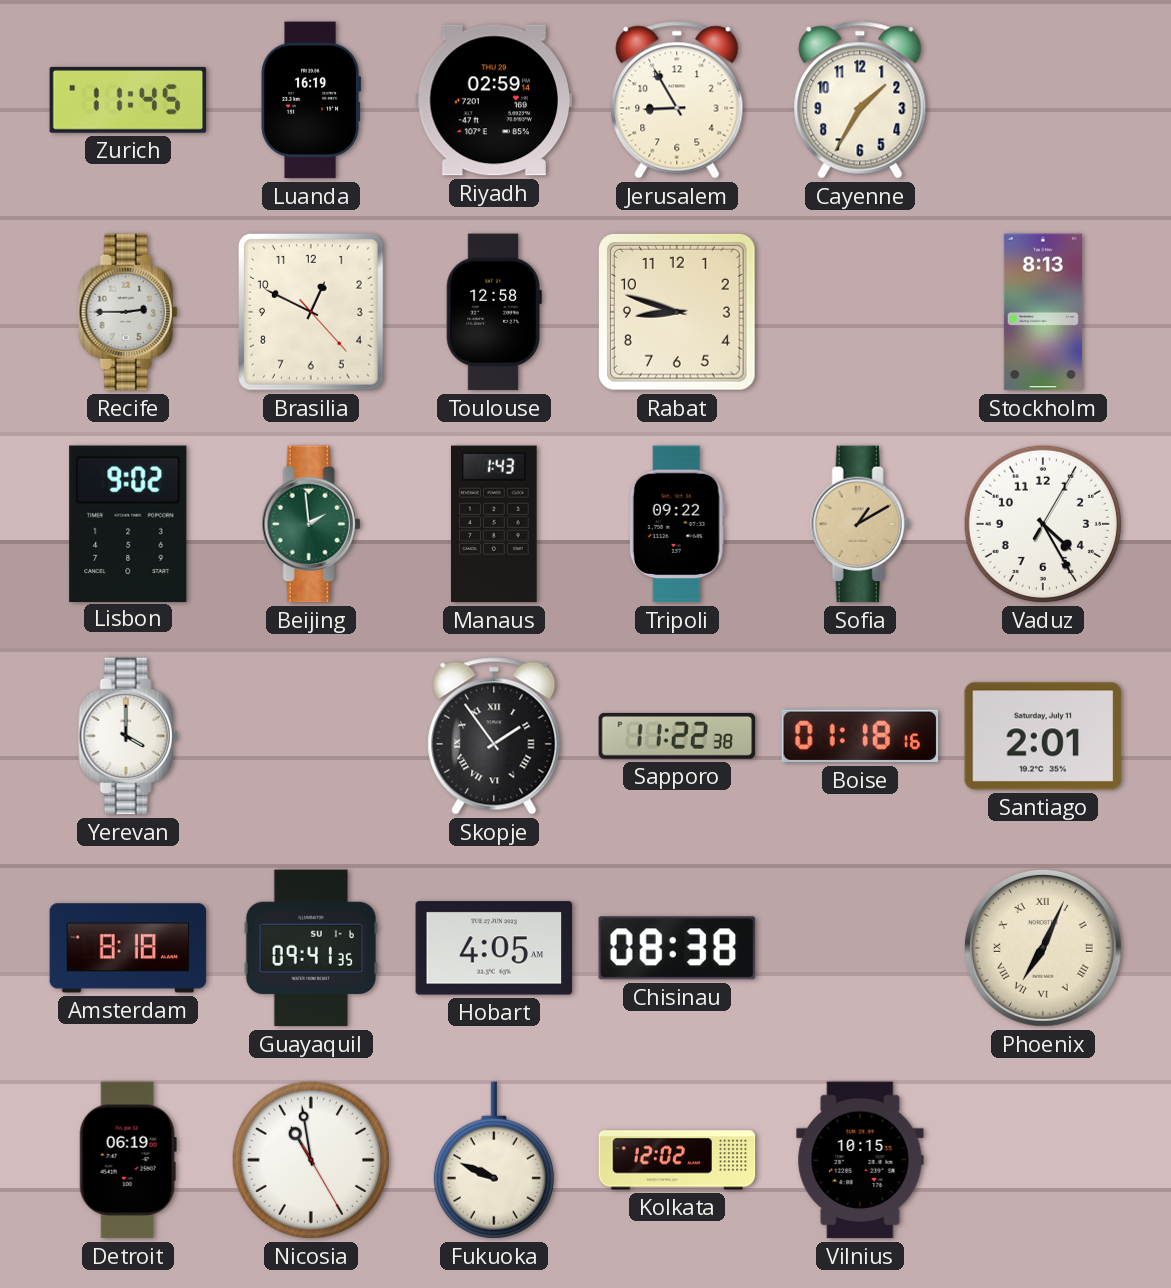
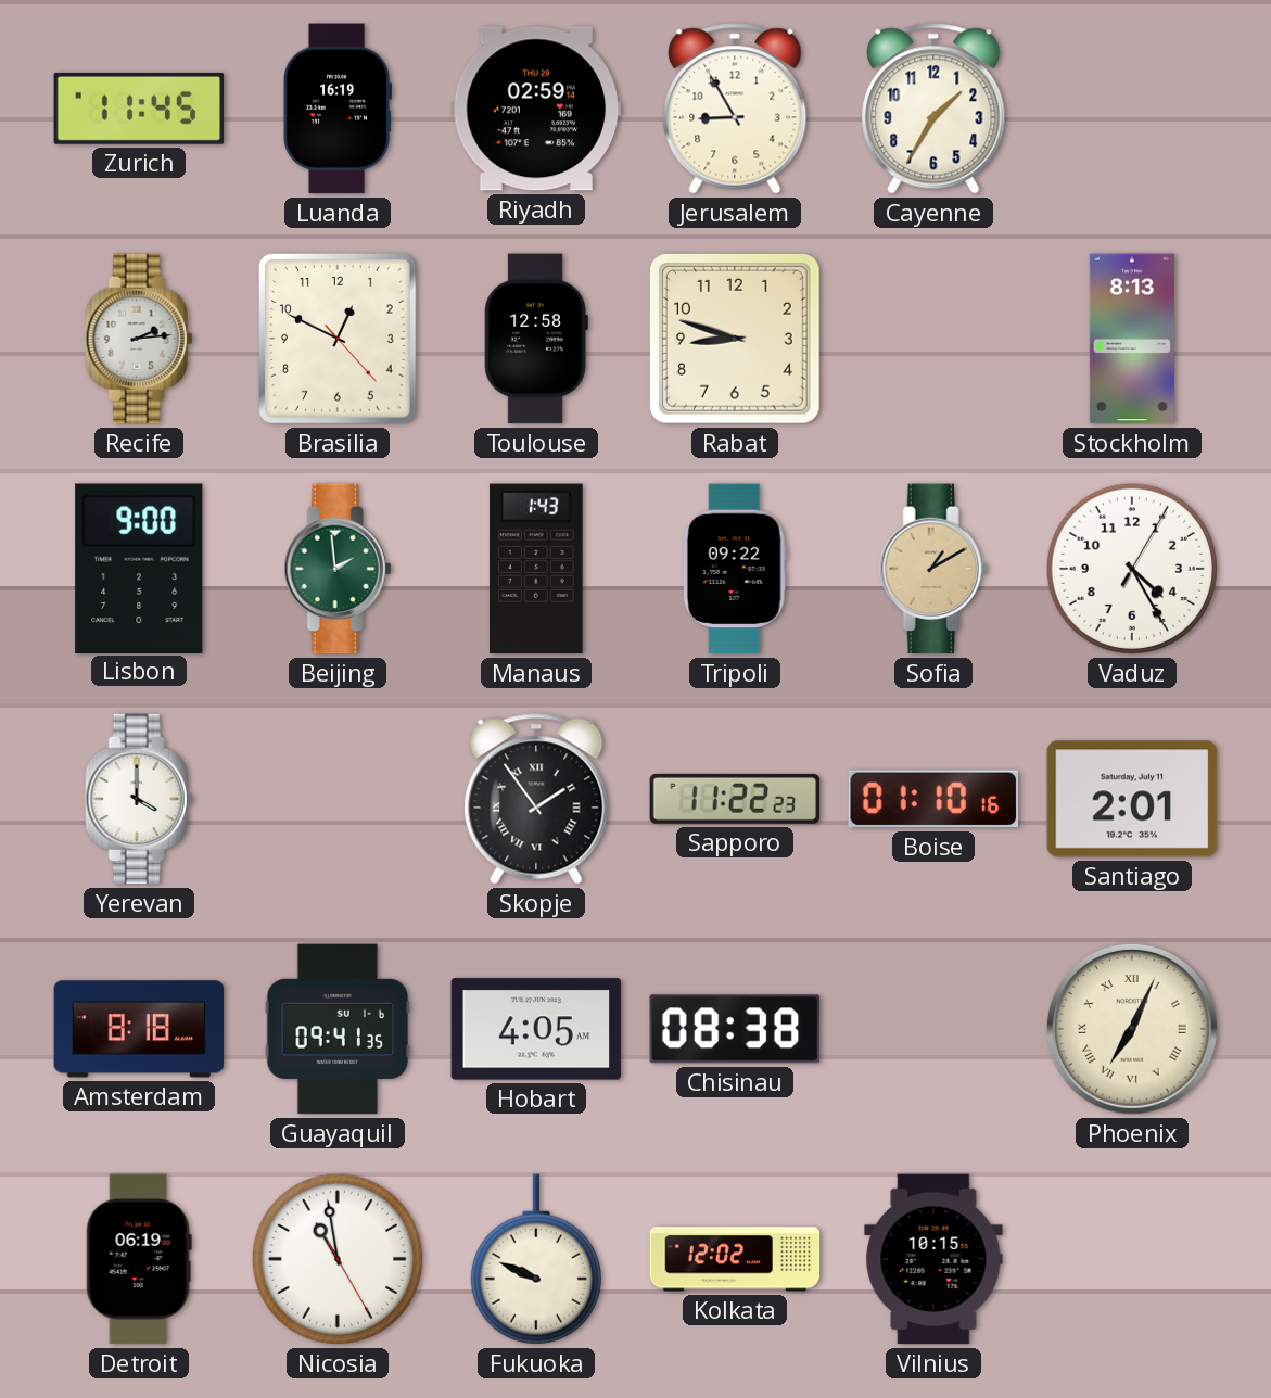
Recife: 2:45 -> 2:14 (139, 339)
Lisbon: 9:02 -> 9:00 (139, 568)
Sapporo: 11:22:38 -> 11:22:23 (735, 799)
Boise: 01:18 -> 01:10 (933, 799)
